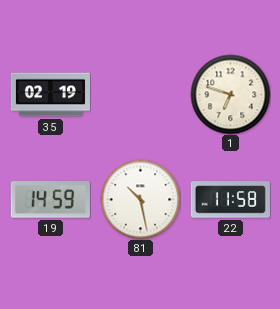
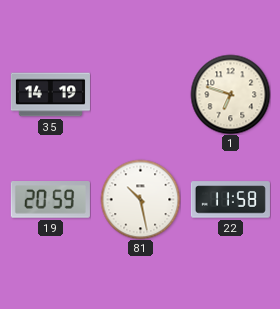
35: 02:19 -> 14:19 (50, 95)
19: 14:59 -> 20:59 (50, 200)
